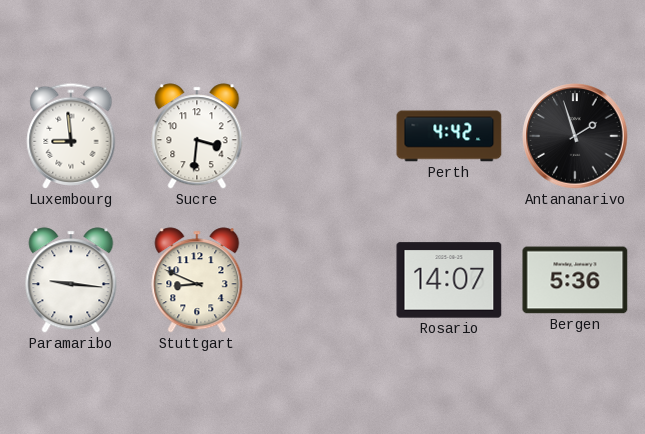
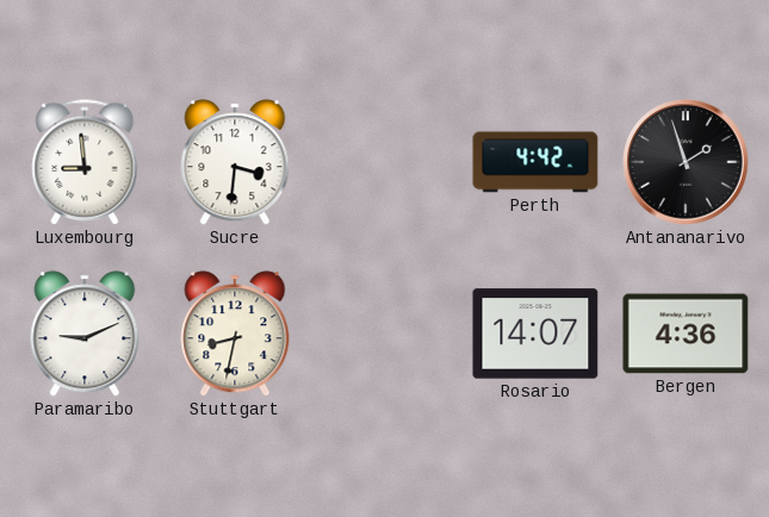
Paramaribo: 9:16 -> 9:11 (85, 334)
Stuttgart: 8:49 -> 8:32 (235, 334)
Bergen: 5:36 -> 4:36 (686, 334)
